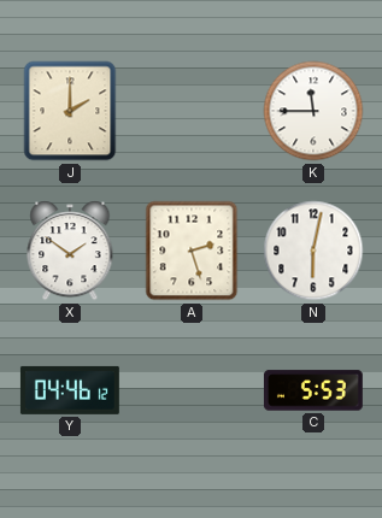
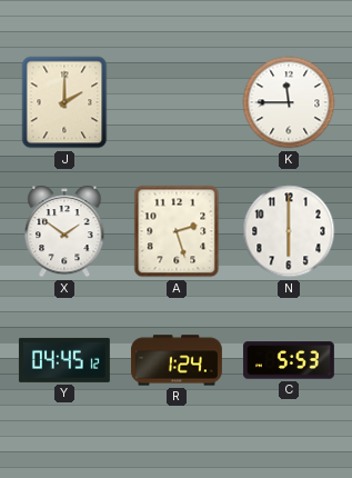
N: 6:02 -> 6:00 (289, 231)
Y: 04:46 -> 04:45 (64, 360)
R: none -> 1:24 (177, 360)
